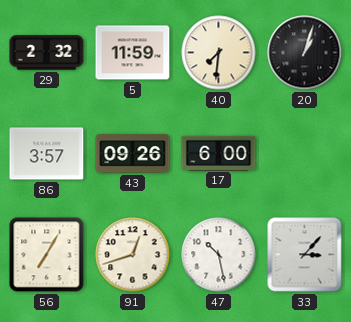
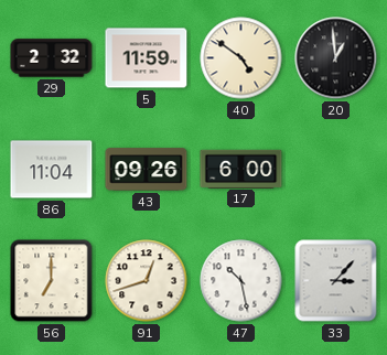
40: 7:31 -> 4:51 (241, 58)
20: 1:03 -> 12:59 (336, 58)
86: 3:57 -> 11:04 (52, 170)
56: 7:05 -> 7:00 (52, 281)
